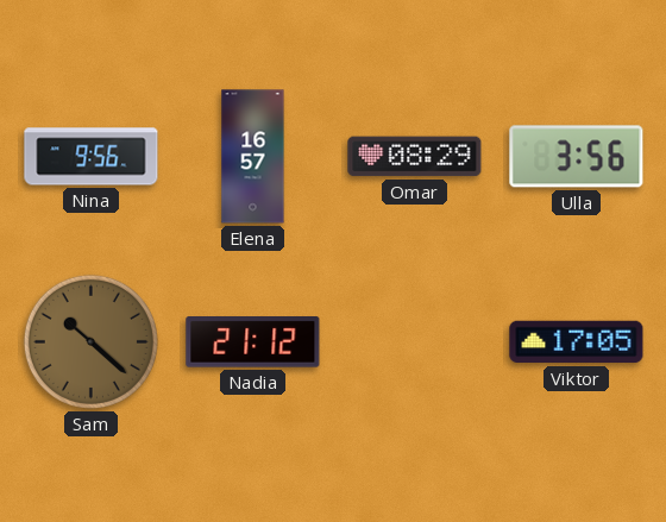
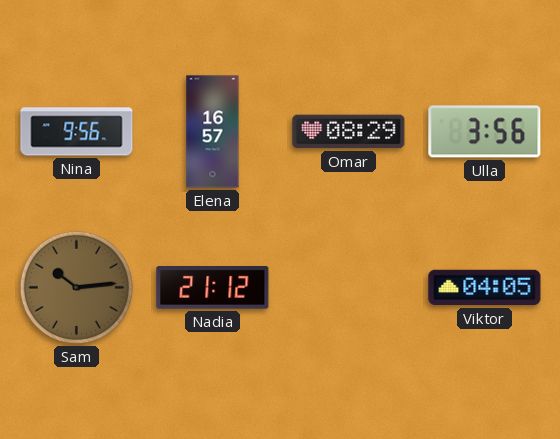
Sam: 10:22 -> 10:14 (76, 287)
Viktor: 17:05 -> 04:05 (485, 288)
